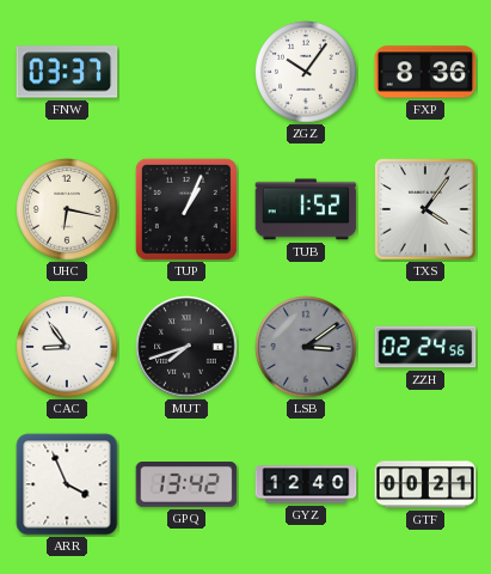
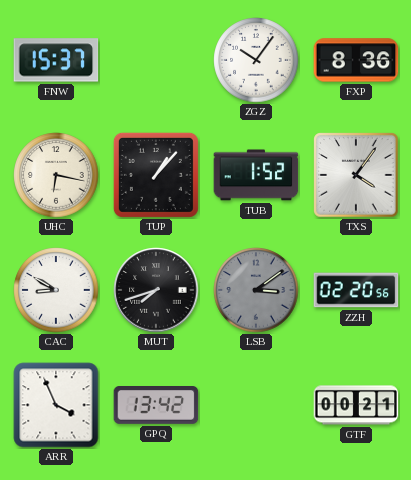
FNW: 03:37 -> 15:37 (56, 60)
TUP: 1:04 -> 1:07 (156, 175)
CAC: 8:54 -> 8:50 (56, 290)
ZZH: 02:24 -> 02:20 (356, 290)
GYZ: 12:40 -> none (306, 484)
